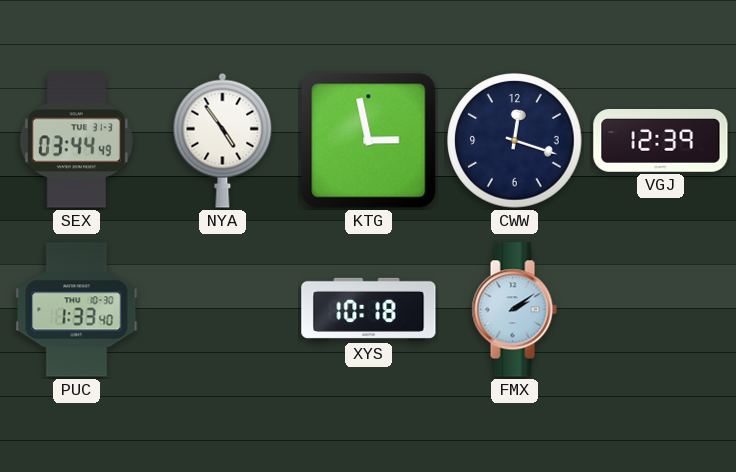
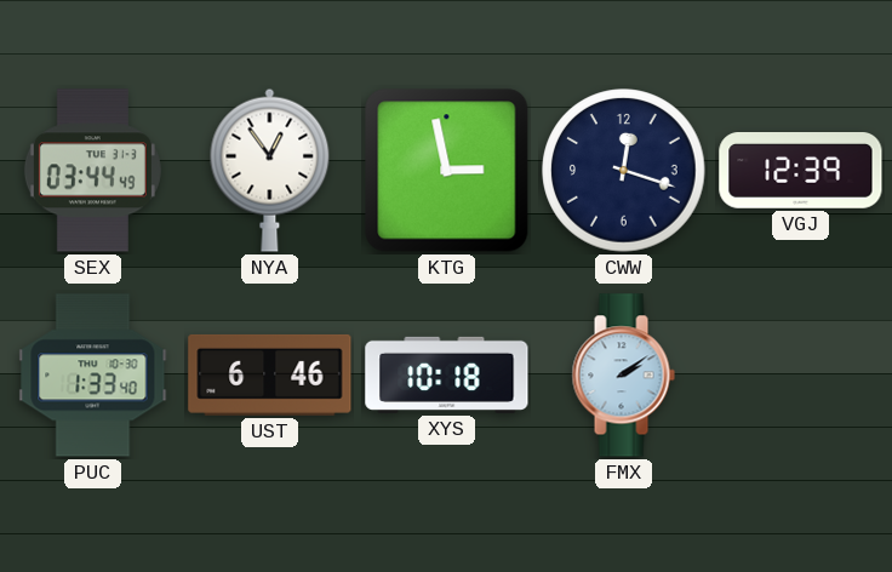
NYA: 4:54 -> 12:54 (270, 170)
UST: none -> 6:46 (270, 374)
